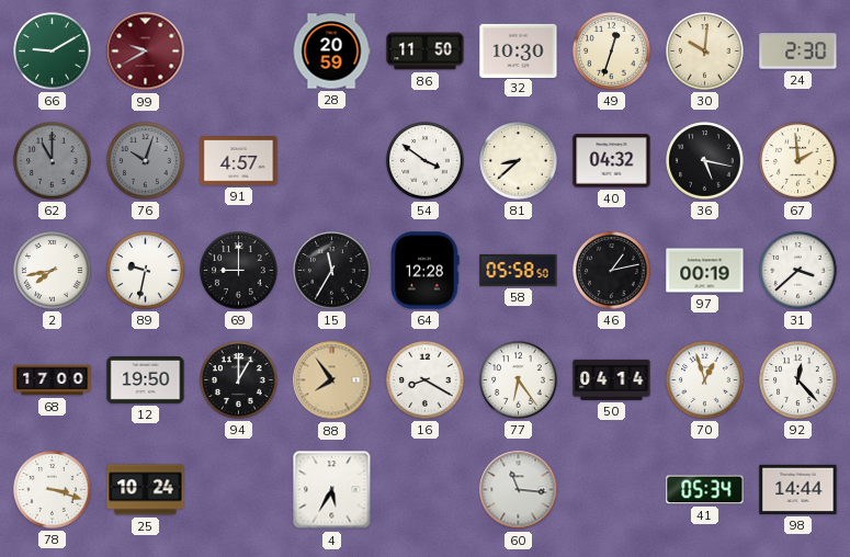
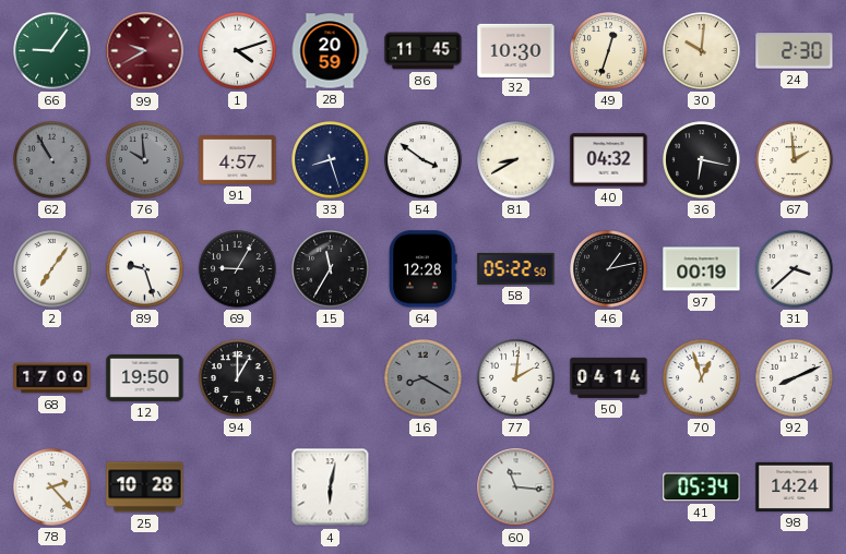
66: 9:10 -> 9:06 (52, 51)
1: none -> 4:12 (238, 51)
86: 11:50 -> 11:45 (424, 51)
62: 11:00 -> 10:55 (52, 160)
76: 10:03 -> 9:59 (145, 160)
33: none -> 8:27 (331, 160)
81: 8:38 -> 8:40 (516, 160)
36: 5:17 -> 6:17 (702, 160)
2: 7:43 -> 7:06 (52, 269)
89: 9:32 -> 9:27 (145, 269)
69: 9:00 -> 9:05 (238, 269)
58: 05:58 -> 05:22 (516, 268)
88: 7:54 -> none (332, 380)
16 dial: white -> grey (424, 378)
77: 6:24 -> 2:01 (516, 378)
92: 12:23 -> 8:11 (795, 378)
78: 3:18 -> 2:23 (52, 487)
25: 10:24 -> 10:28 (145, 487)
4: 5:35 -> 6:02 (331, 487)
98: 14:44 -> 14:24 (795, 486)
